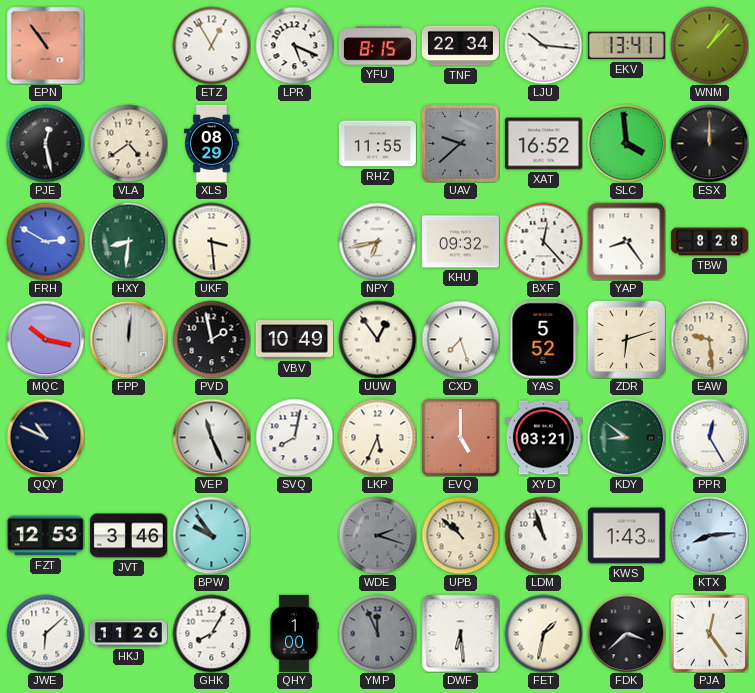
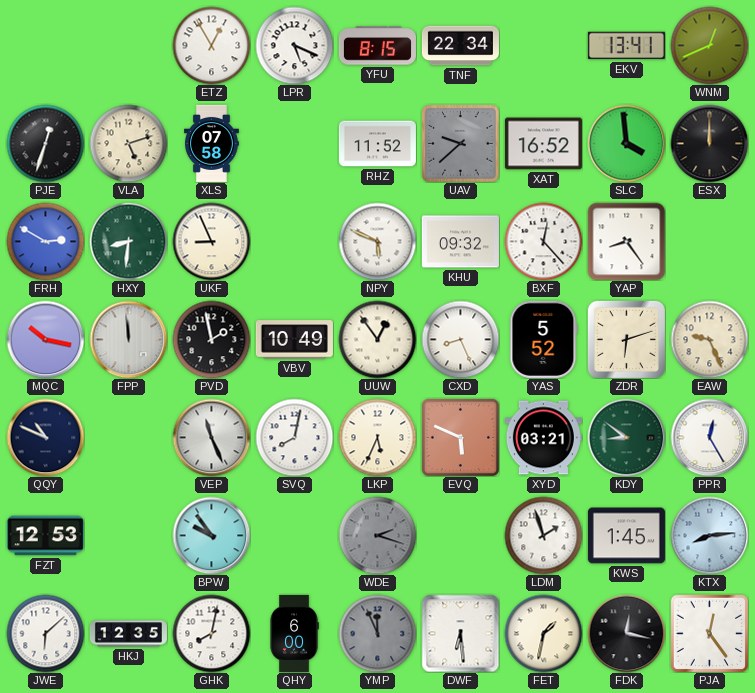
EPN: 10:54 -> none (45, 45)
LJU: 10:16 -> none (543, 45)
WNM: 1:07 -> 12:41 (709, 45)
PJE: 12:28 -> 12:33 (45, 143)
VLA: 4:39 -> 5:12 (128, 143)
XLS: 08:29 -> 07:58 (212, 143)
RHZ: 11:55 -> 11:52 (377, 144)
UKF: 3:29 -> 8:56 (211, 241)
NPY: 6:43 -> 5:49 (377, 241)
TBW: 8:28 -> none (709, 242)
FPP: 12:01 -> 11:59 (128, 339)
CXD: 7:27 -> 8:26 (460, 339)
EAW: 9:29 -> 9:26 (709, 339)
EVQ: 5:00 -> 5:49 (460, 437)
JVT: 3:46 -> none (128, 536)
UPB: 10:52 -> none (460, 535)
LDM: 10:57 -> 1:57 (543, 535)
KWS: 1:43 -> 1:45 (626, 536)
HKJ: 11:26 -> 12:35 (128, 634)
GHK: 8:05 -> 8:02 (211, 633)
QHY: 1:00 -> 6:00 (294, 633)
FDK: 3:38 -> 12:17 (626, 633)
